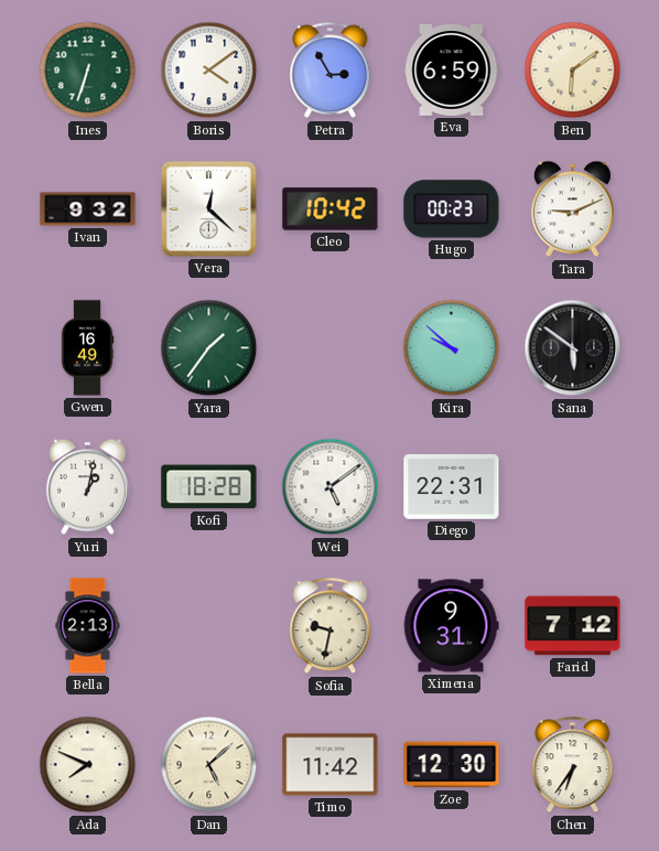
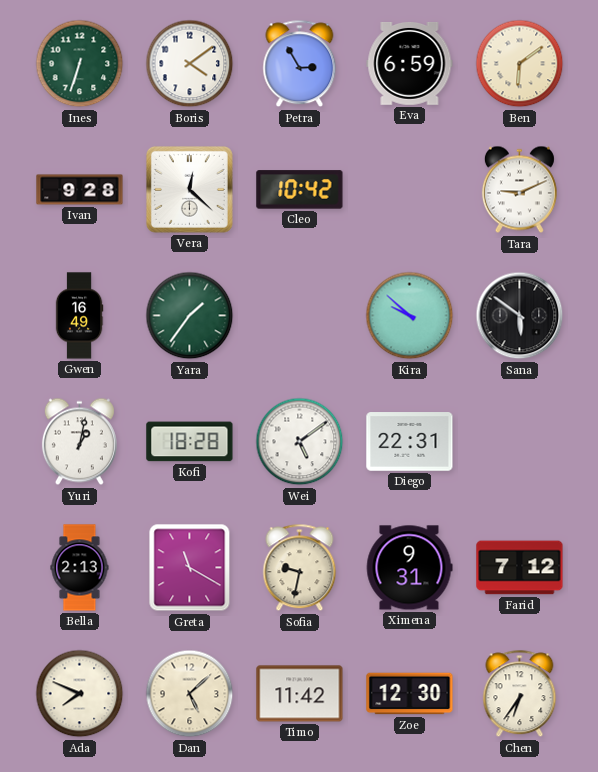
Ivan: 9:32 -> 9:28 (80, 190)
Hugo: 00:23 -> none (452, 209)
Greta: none -> 11:20 (190, 568)
